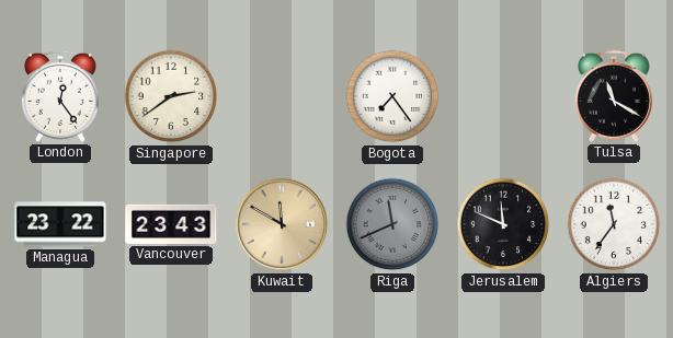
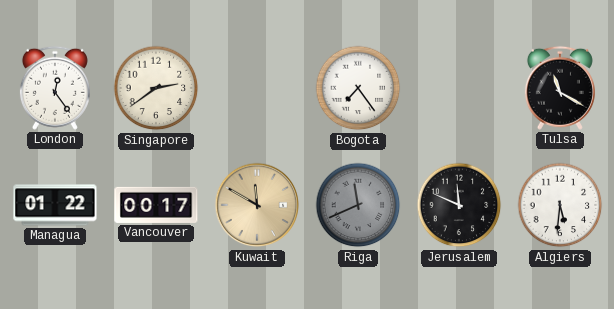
Managua: 23:22 -> 01:22 (55, 205)
Vancouver: 23:43 -> 00:17 (156, 205)
Algiers: 11:36 -> 5:31 (560, 205)
